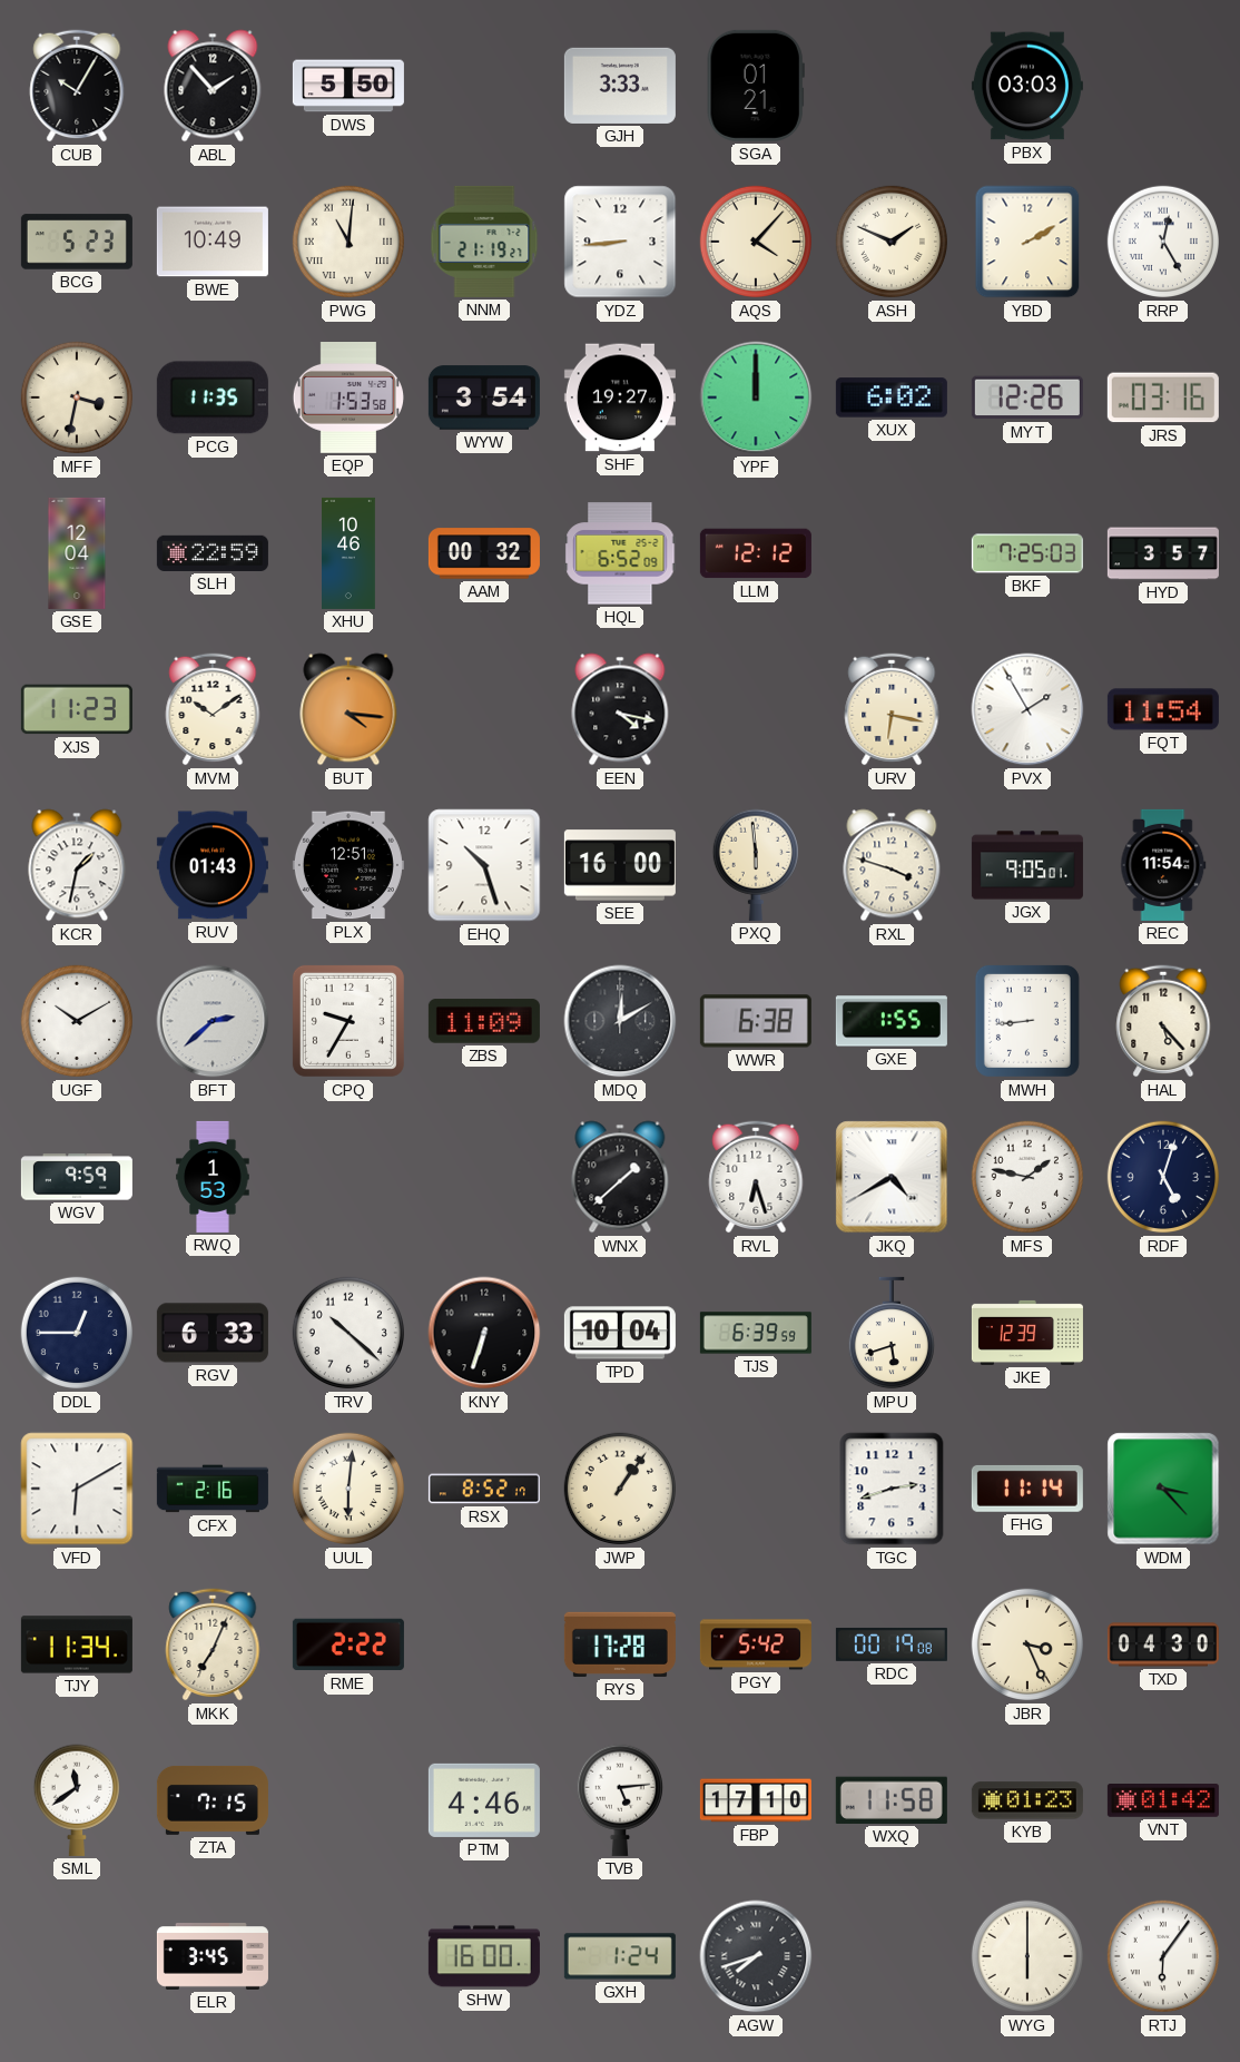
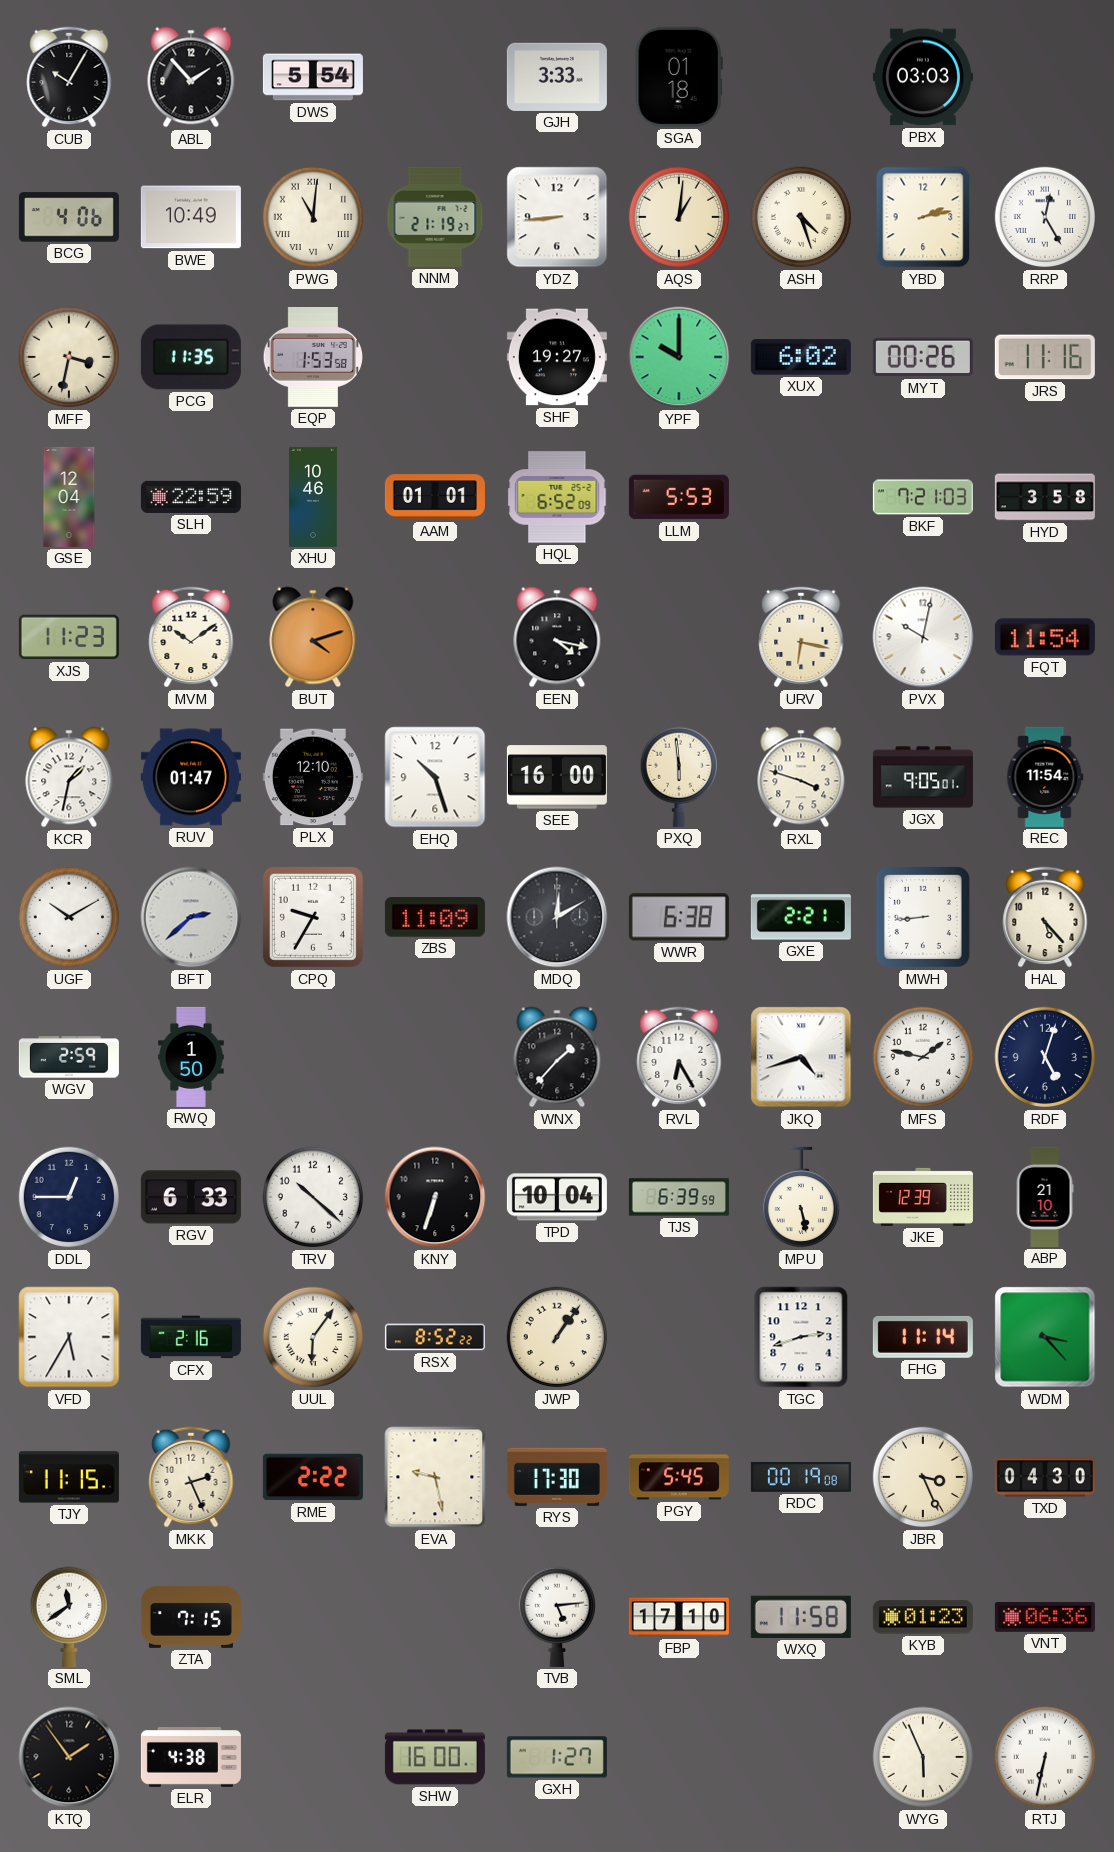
DWS: 5:50 -> 5:54 (313, 77)
SGA: 01:21 -> 01:18 (679, 77)
BCG: 5:23 -> 4:06 (69, 217)
AQS: 4:07 -> 1:01 (679, 217)
ASH: 1:49 -> 4:27 (801, 217)
YBD: 2:10 -> 2:13 (923, 217)
WYW: 3:54 -> none (484, 397)
YPF: 12:00 -> 10:00 (679, 357)
MYT: 12:26 -> 00:26 (923, 357)
JRS: 03:16 -> 11:16 (1045, 357)
AAM: 00:32 -> 01:01 (435, 497)
LLM: 12:12 -> 5:53 (679, 497)
BKF: 7:25 -> 7:21 (923, 497)
HYD: 3:57 -> 3:58 (1045, 497)
BUT: 4:16 -> 4:12 (313, 637)
PVX: 1:55 -> 10:02 (923, 637)
RUV: 01:43 -> 01:47 (191, 777)
PLX: 12:51 -> 12:10 (313, 777)
GXE: 1:55 -> 2:21 (801, 917)
WGV: 9:59 -> 2:59 (69, 1057)
RWQ: 1:53 -> 1:50 (191, 1057)
WNX: 1:38 -> 1:37 (557, 1057)
RVL: 6:27 -> 6:25 (679, 1057)
JKQ: 4:40 -> 4:42 (801, 1057)
MPU: 5:42 -> 5:28 (800, 1197)
ABP: none -> 21:10 (1045, 1197)
VFD: 6:10 -> 5:35 (69, 1337)
UUL: 6:01 -> 6:06 (313, 1337)
RSX: 8:52:17 -> 8:52:22 (435, 1337)
TJY: 11:34 -> 11:15 (69, 1477)
MKK: 7:04 -> 2:26 (191, 1477)
EVA: none -> 9:28 (435, 1477)
RYS: 17:28 -> 17:30 (557, 1477)
PGY: 5:42 -> 5:45 (679, 1477)
PTM: 4:46 -> none (484, 1800)
VNT: 01:42 -> 06:36 (1045, 1618)
KTQ: none -> 1:54 (69, 1757)
ELR: 3:45 -> 4:38 (191, 1758)
GXH: 1:24 -> 1:27 (557, 1757)
AGW: 7:42 -> none (756, 1956)
WYG: 6:00 -> 5:56 (923, 1757)
RTJ: 6:06 -> 6:32 (1045, 1757)
